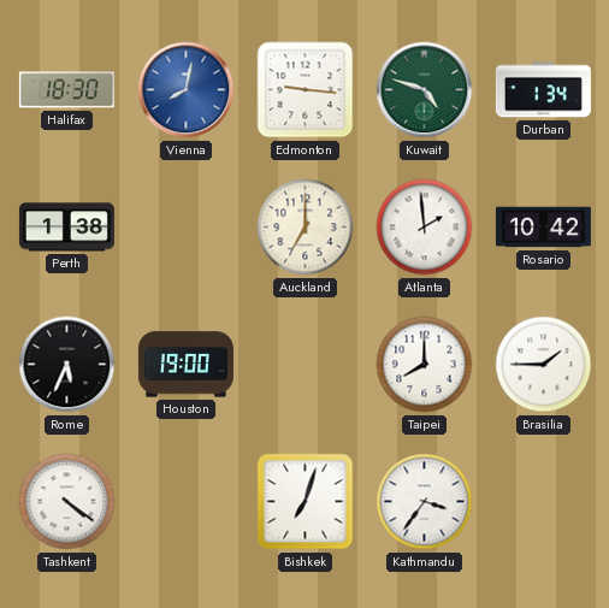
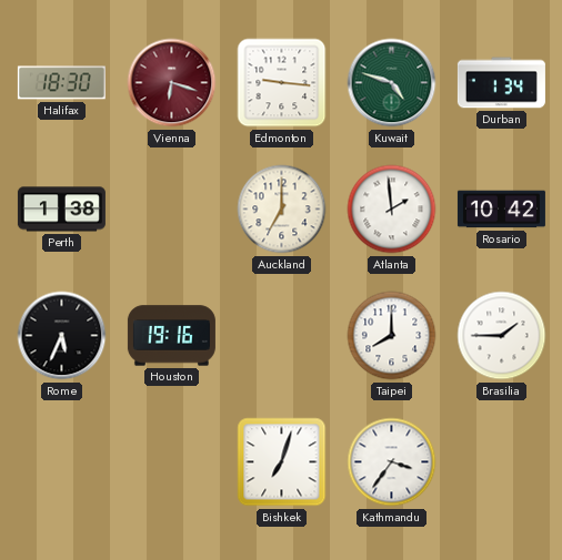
Vienna: 8:02 -> 6:18 (172, 83)
Vienna dial: blue -> burgundy (172, 83)
Houston: 19:00 -> 19:16 (171, 336)
Tashkent: 4:21 -> none (67, 502)
